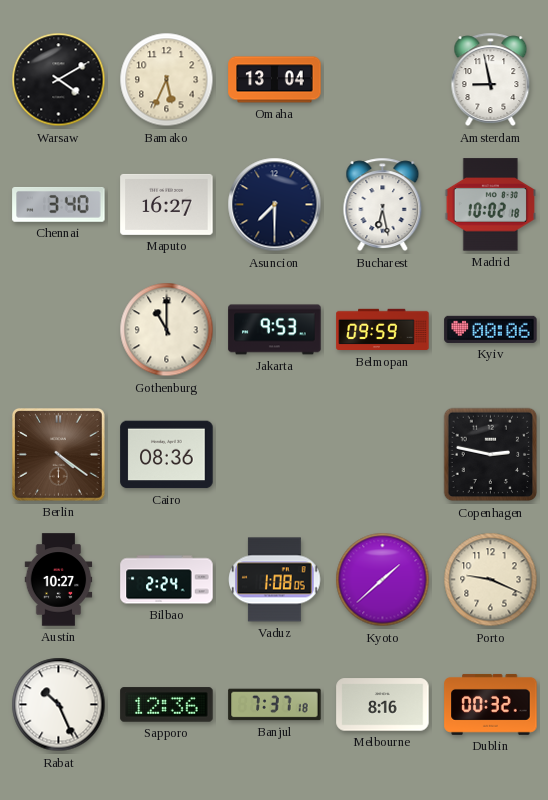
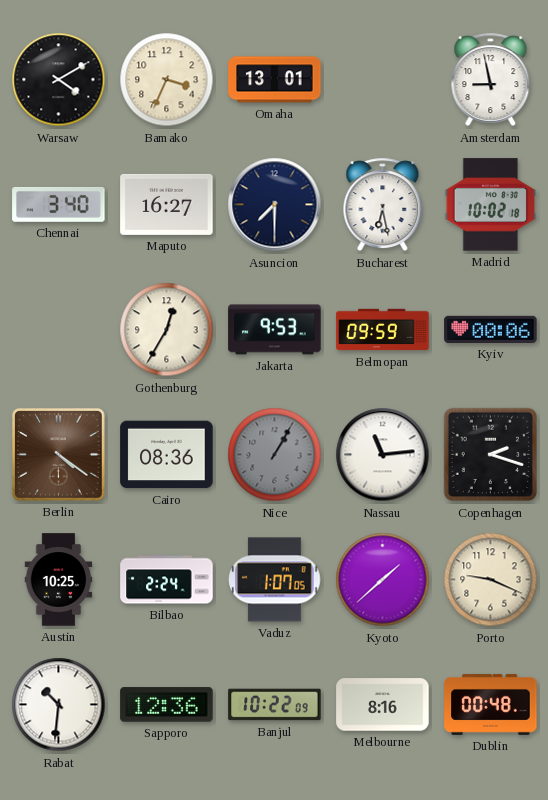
Bamako: 5:34 -> 3:34 (167, 80)
Omaha: 13:04 -> 13:01 (275, 80)
Gothenburg: 11:00 -> 12:35 (167, 330)
Nice: none -> 1:05 (275, 455)
Nassau: none -> 11:14 (383, 455)
Copenhagen: 2:47 -> 2:18 (491, 455)
Austin: 10:27 -> 10:25 (59, 580)
Vaduz: 1:08 -> 1:07 (275, 580)
Rabat: 10:26 -> 10:31 (59, 705)
Banjul: 7:37 -> 10:22 (275, 705)
Dublin: 00:32 -> 00:48 (491, 704)
